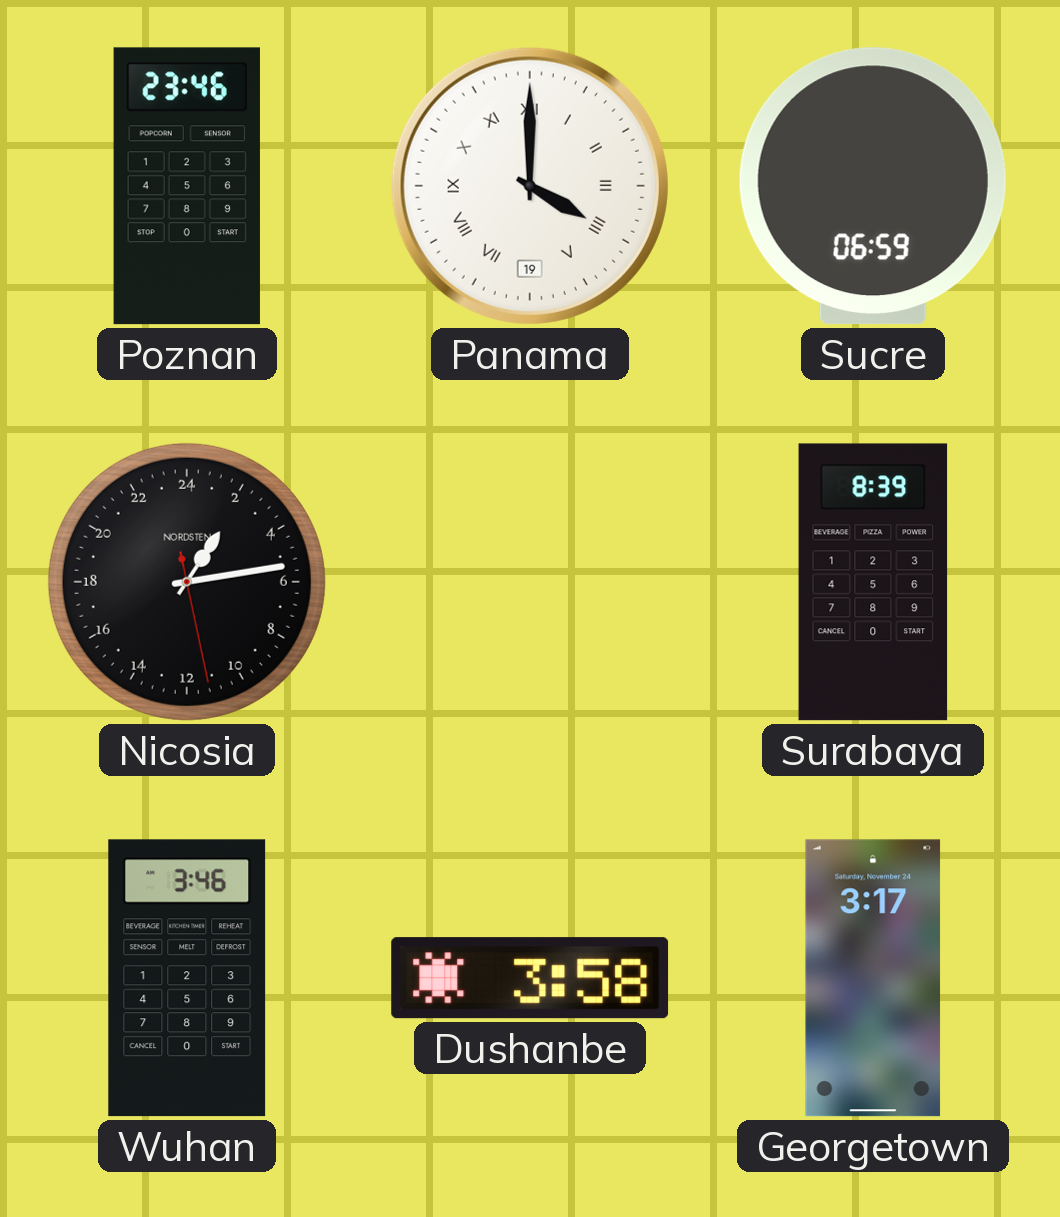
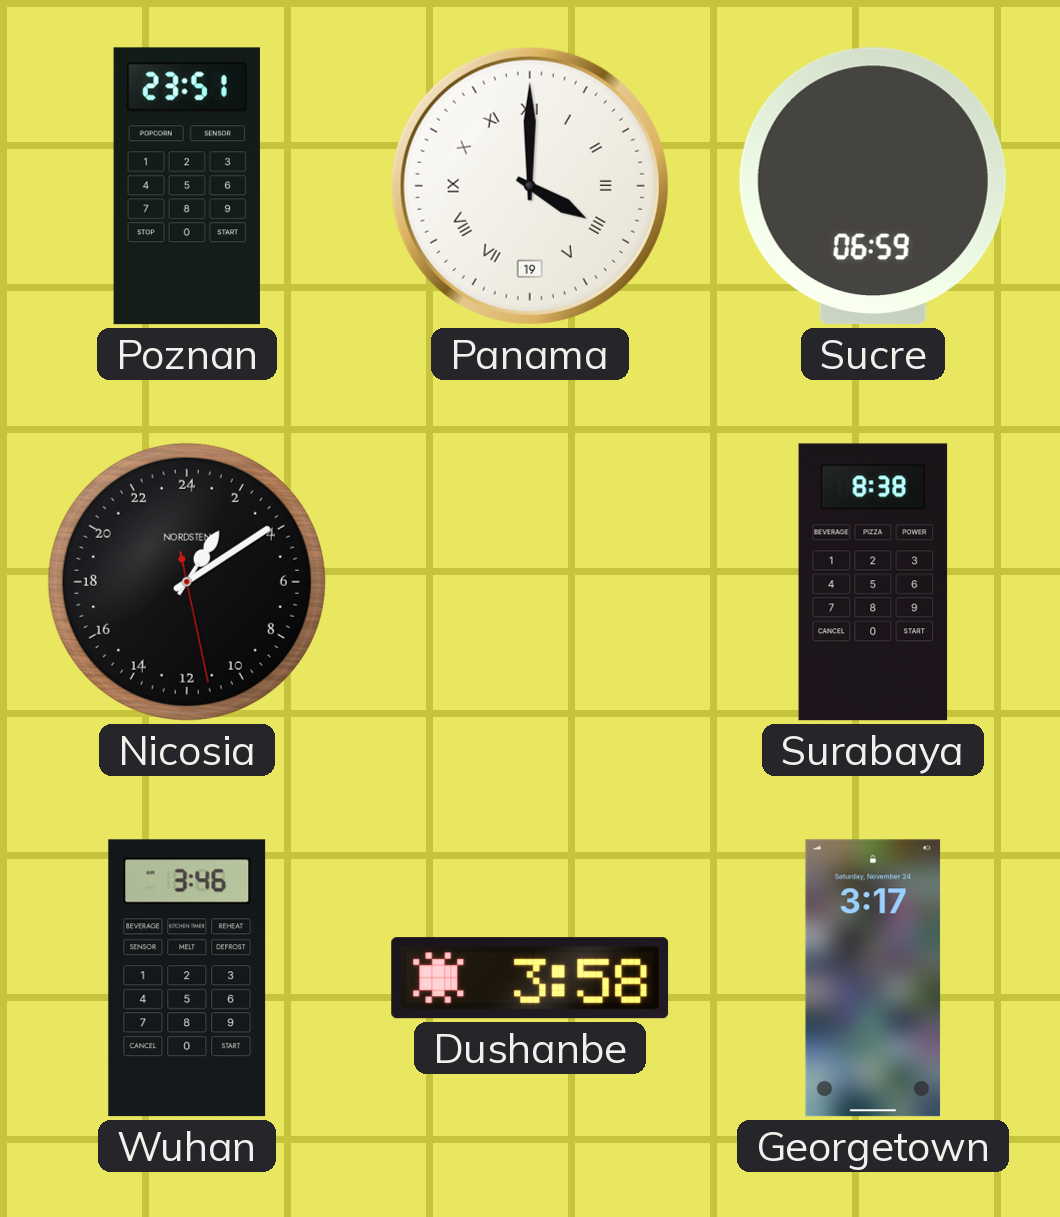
Poznan: 23:46 -> 23:51 (187, 186)
Nicosia: 2:13 -> 2:09 (187, 582)
Surabaya: 8:39 -> 8:38 (873, 582)
